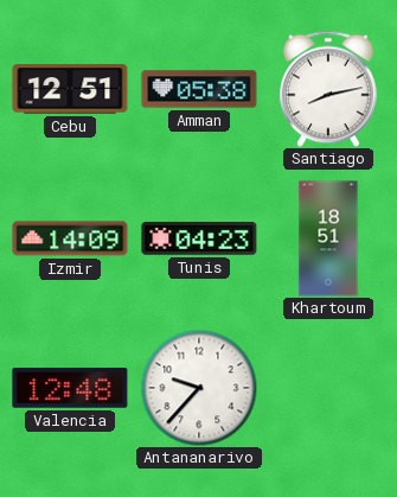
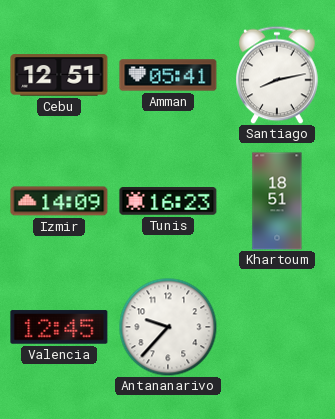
Amman: 05:38 -> 05:41 (168, 75)
Tunis: 04:23 -> 16:23 (168, 202)
Valencia: 12:48 -> 12:45 (59, 327)
